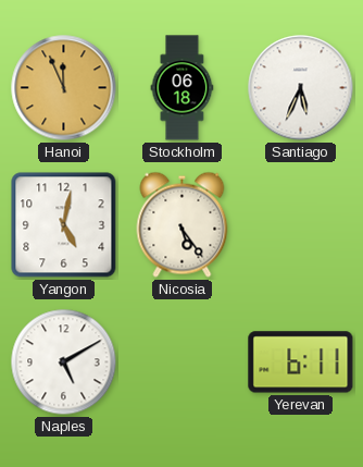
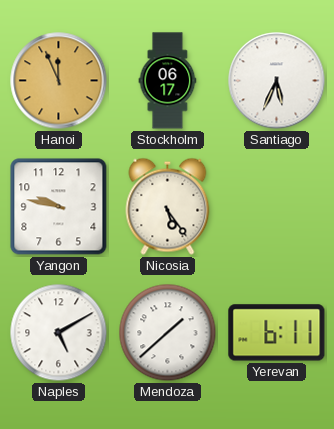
Stockholm: 06:18 -> 06:17 (168, 81)
Yangon: 5:02 -> 9:47 (59, 207)
Mendoza: none -> 1:38 (168, 333)
